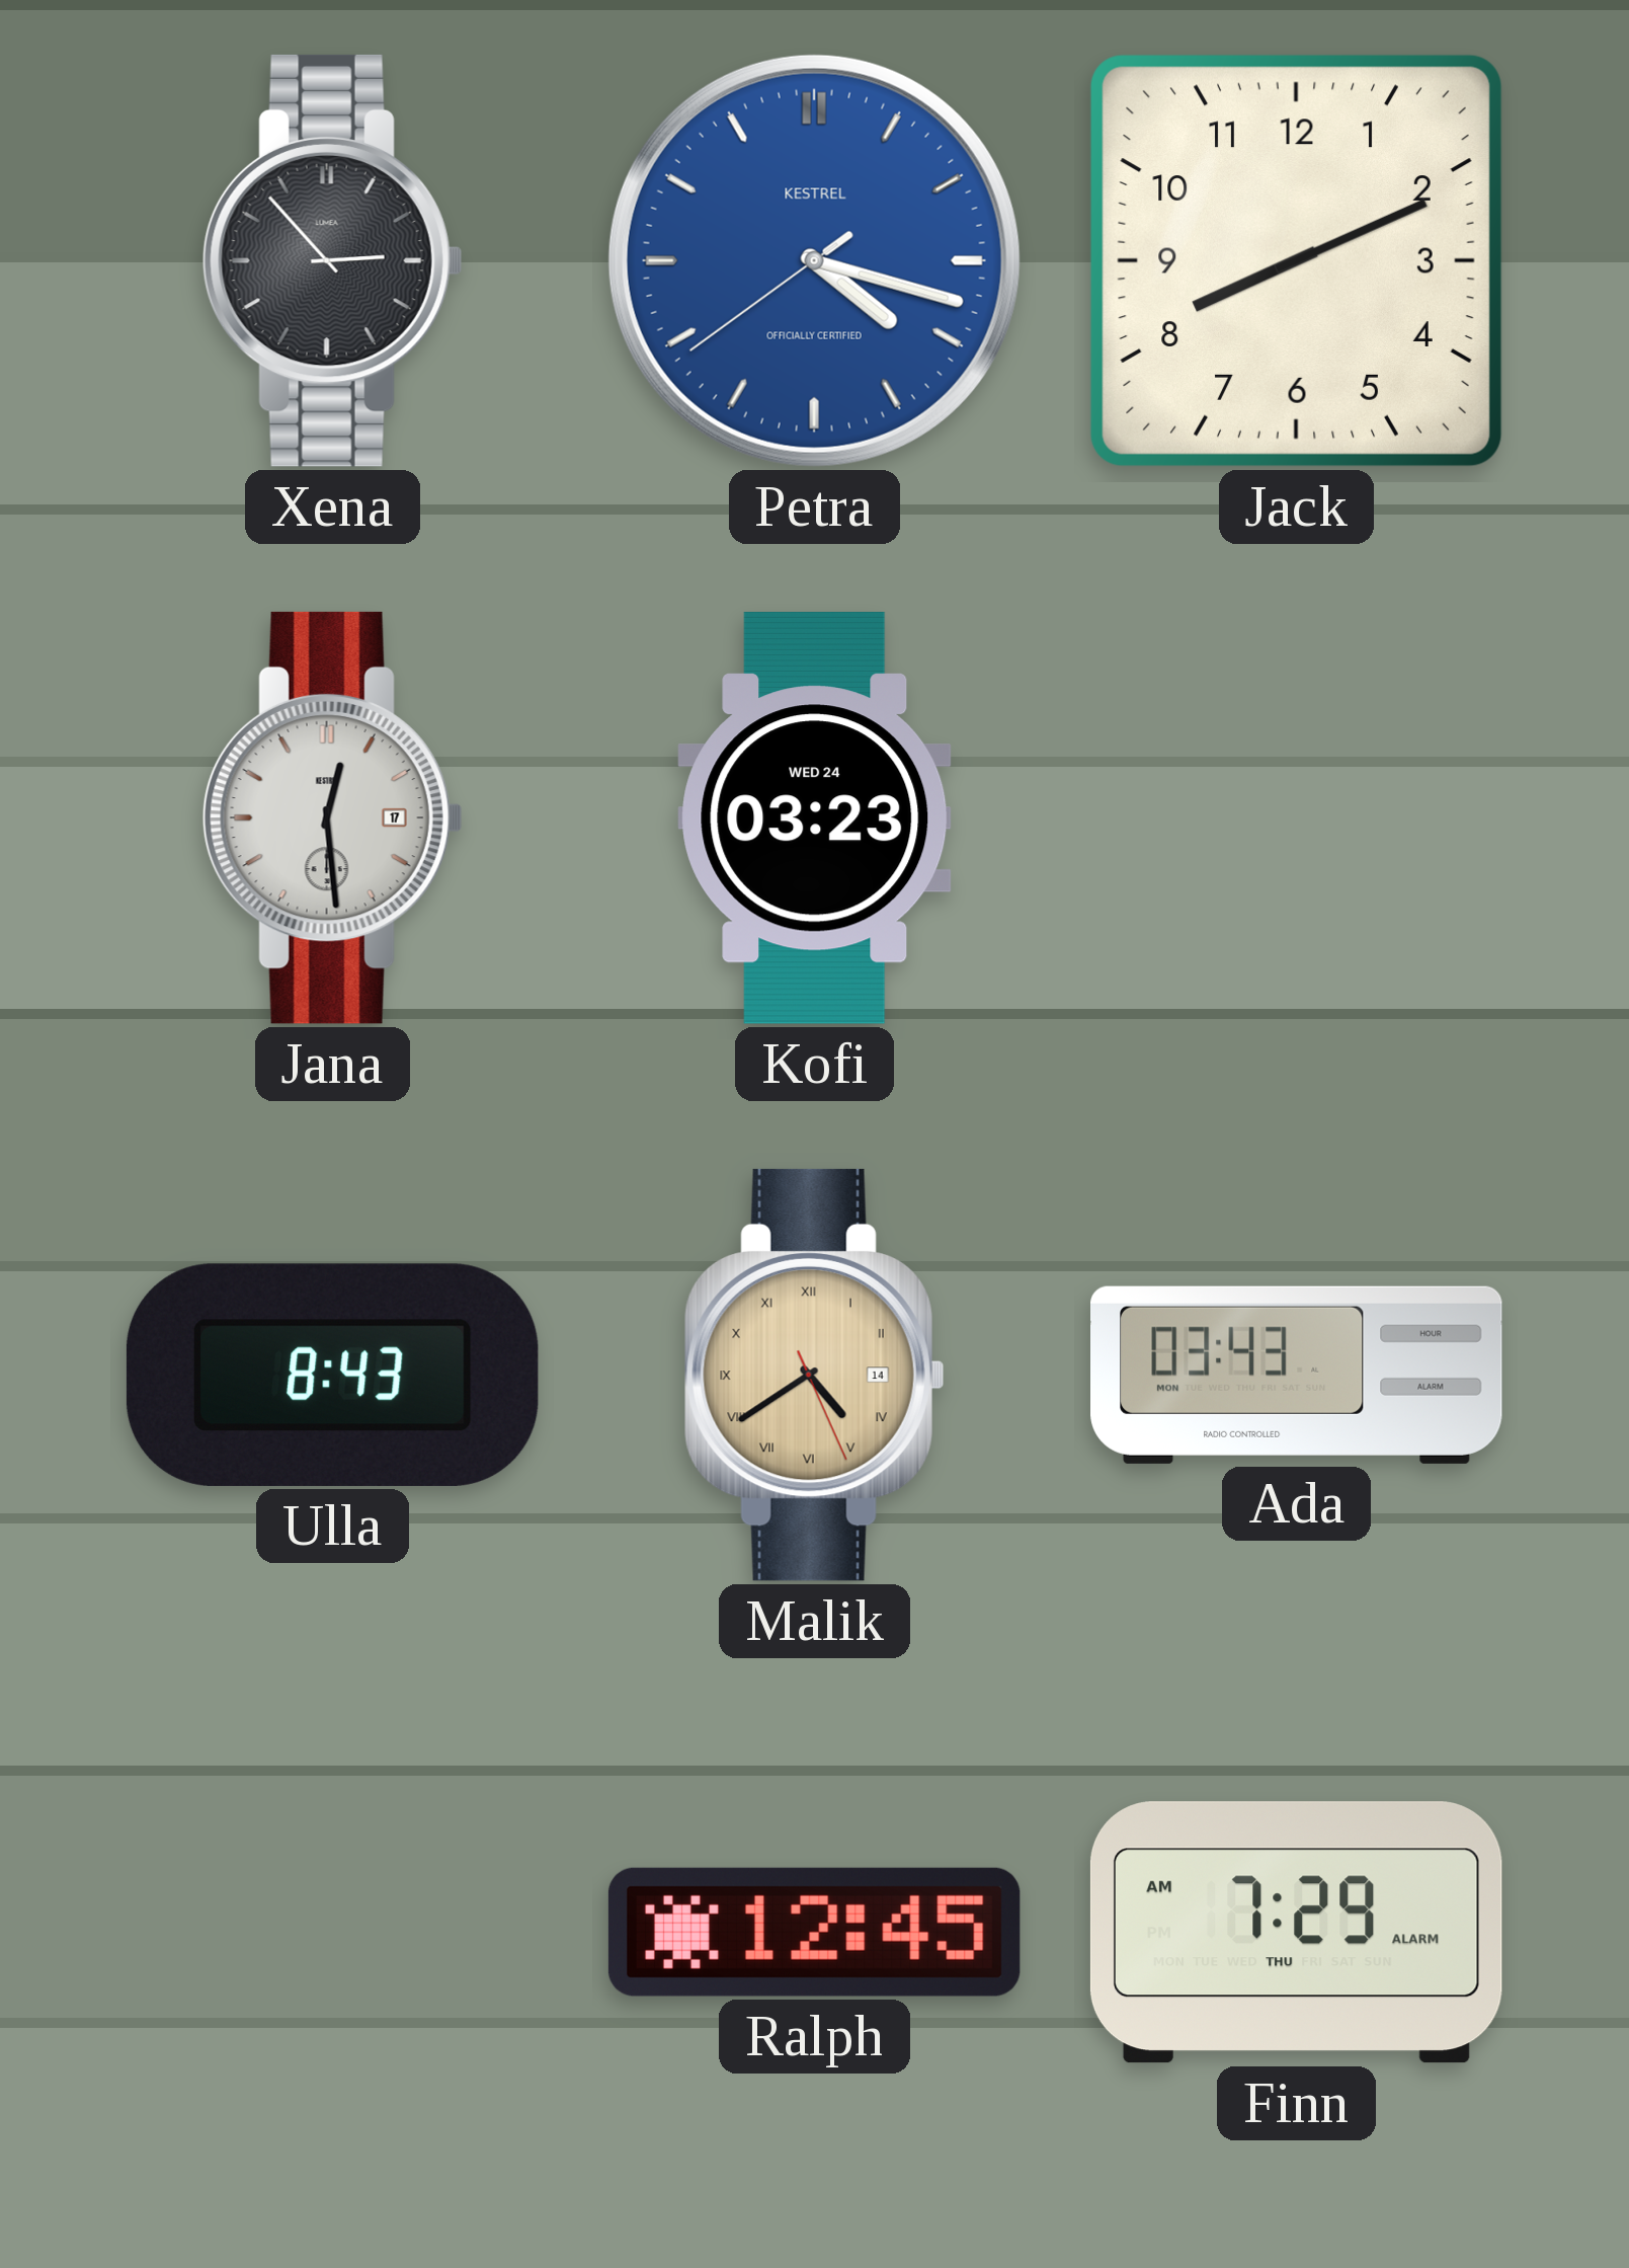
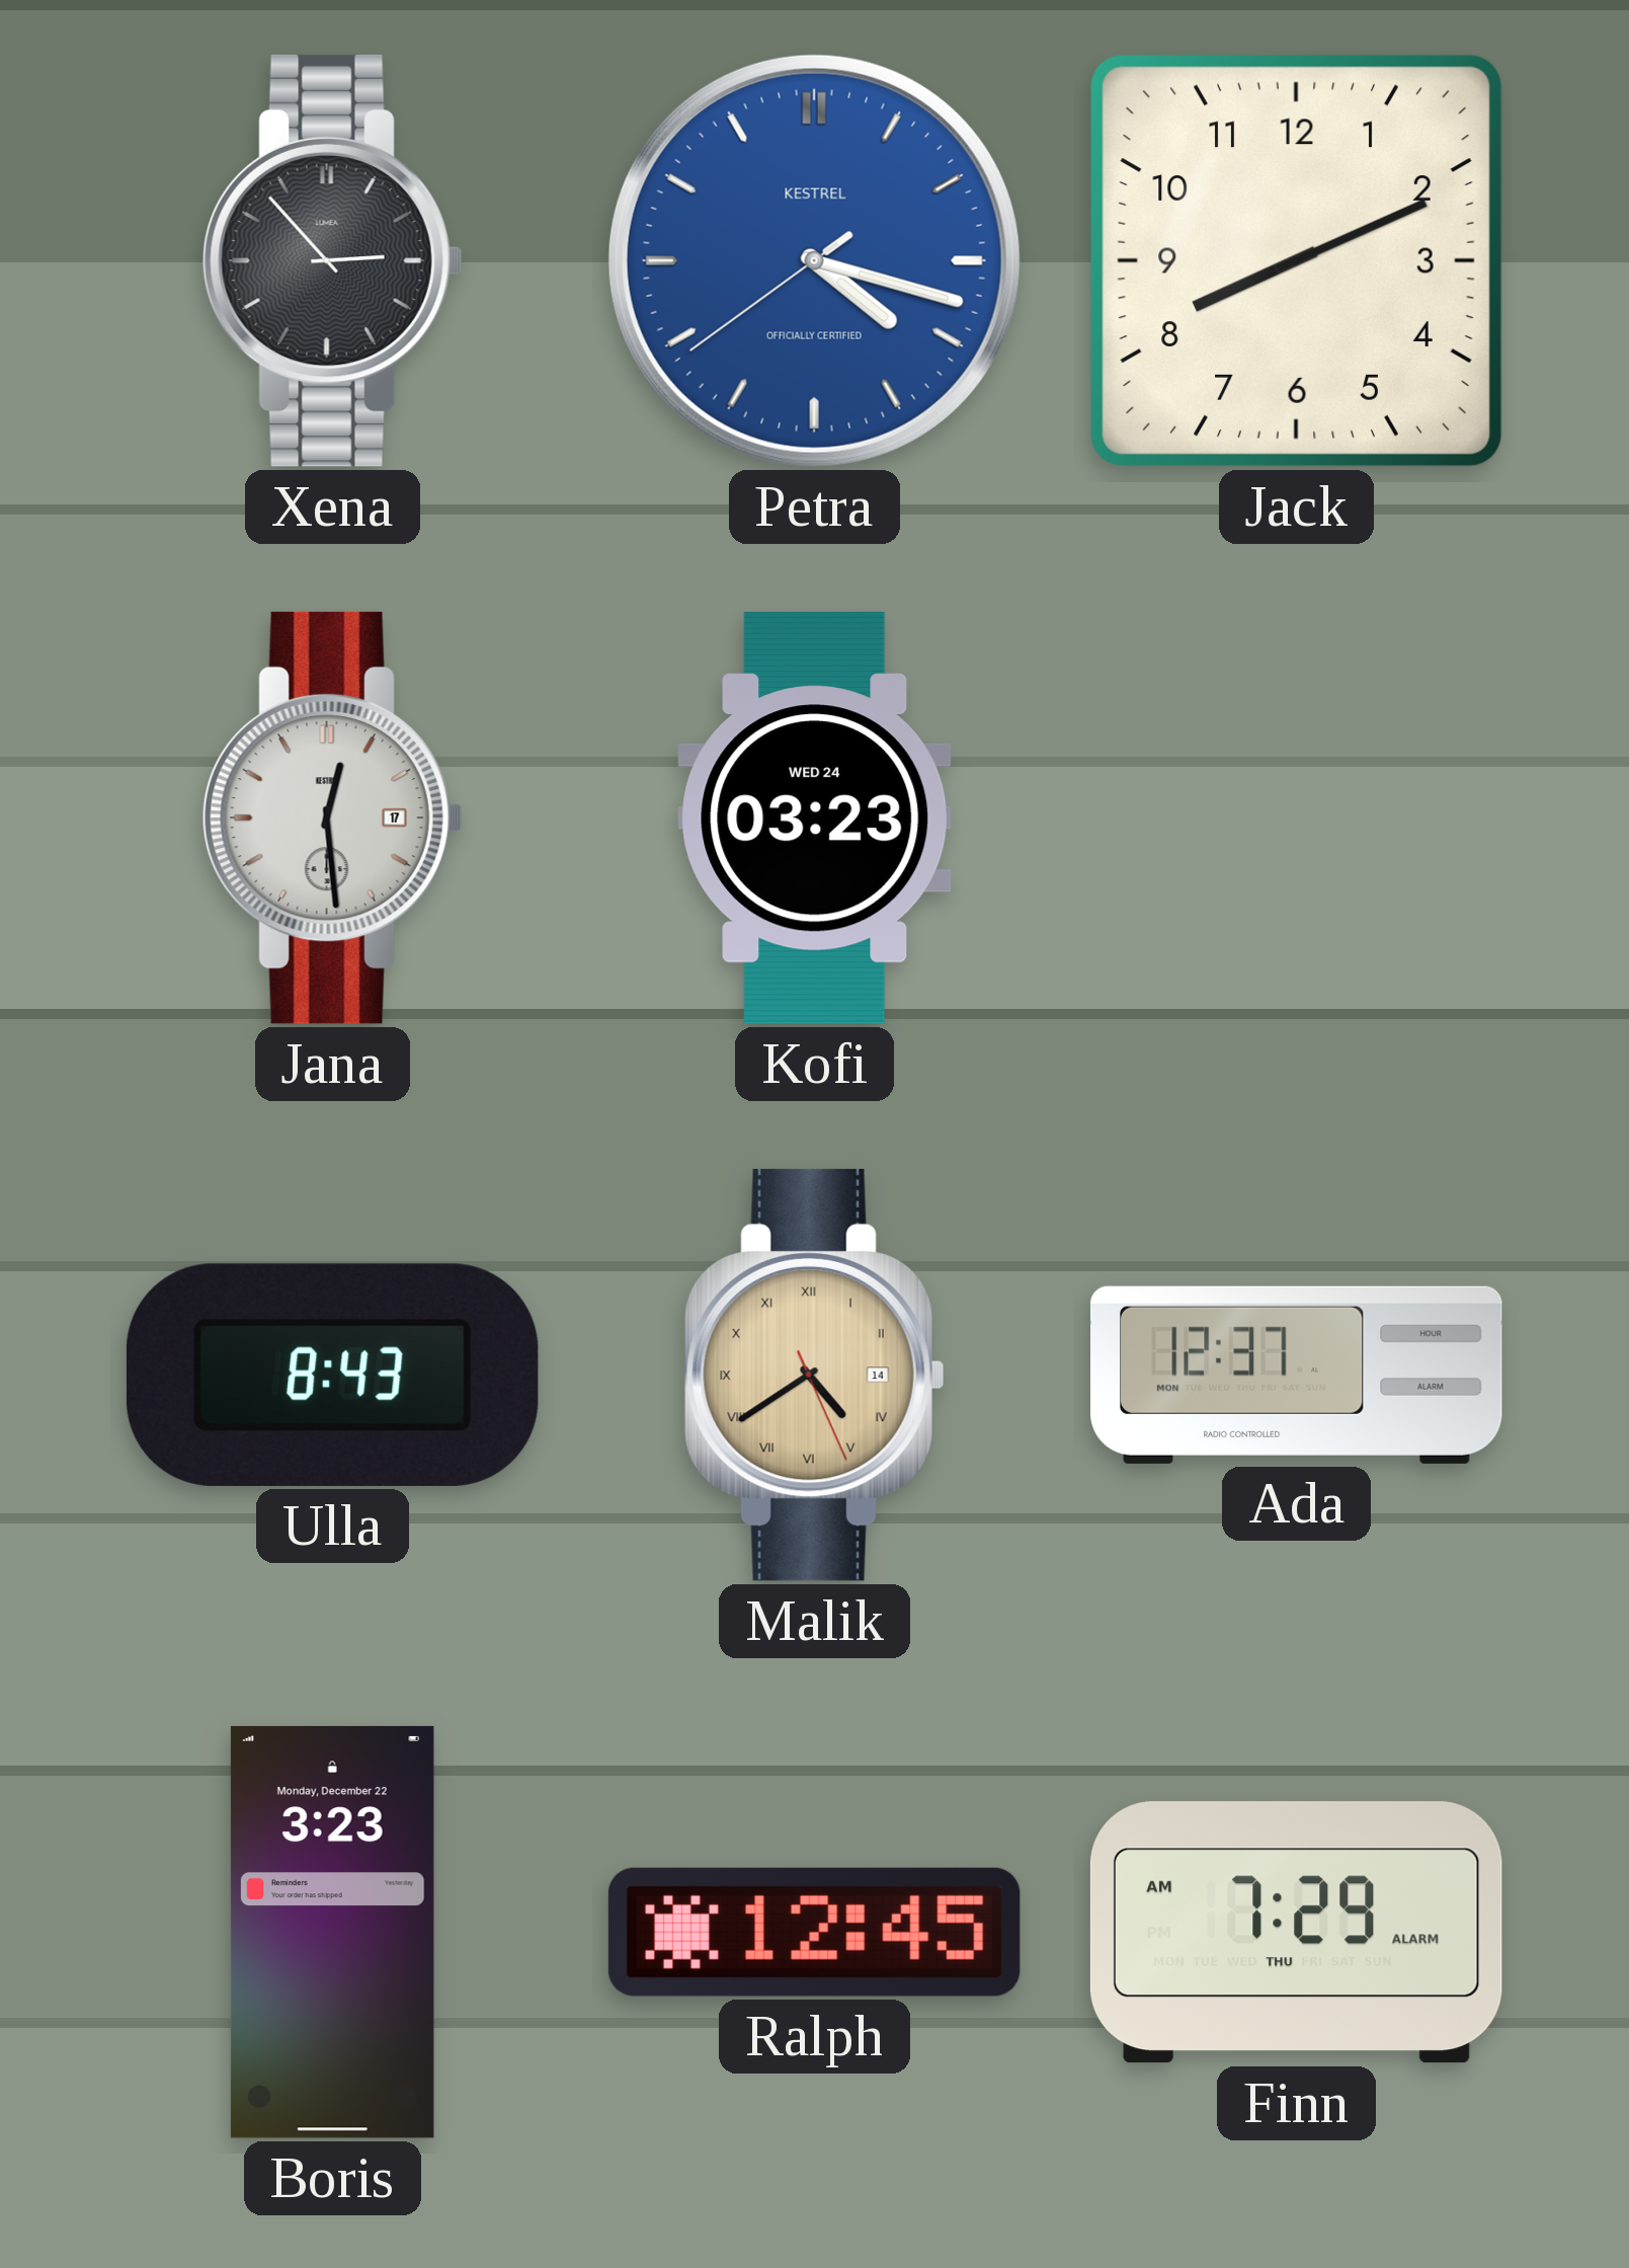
Ada: 03:43 -> 12:37 (1297, 1375)
Boris: none -> 3:23 (332, 1932)
